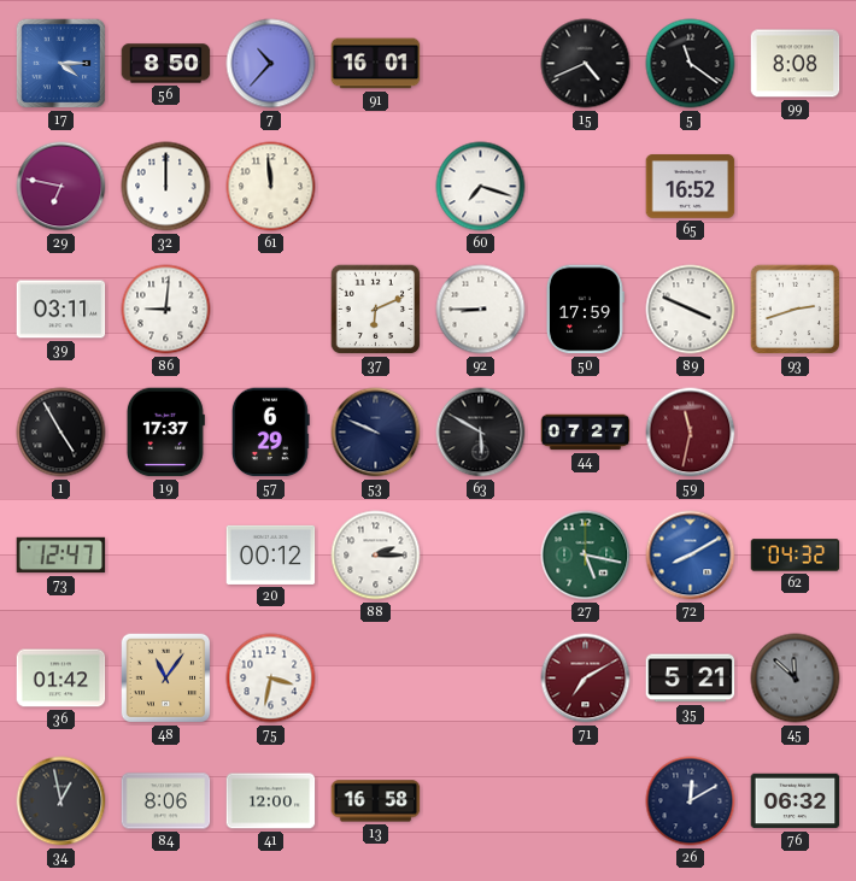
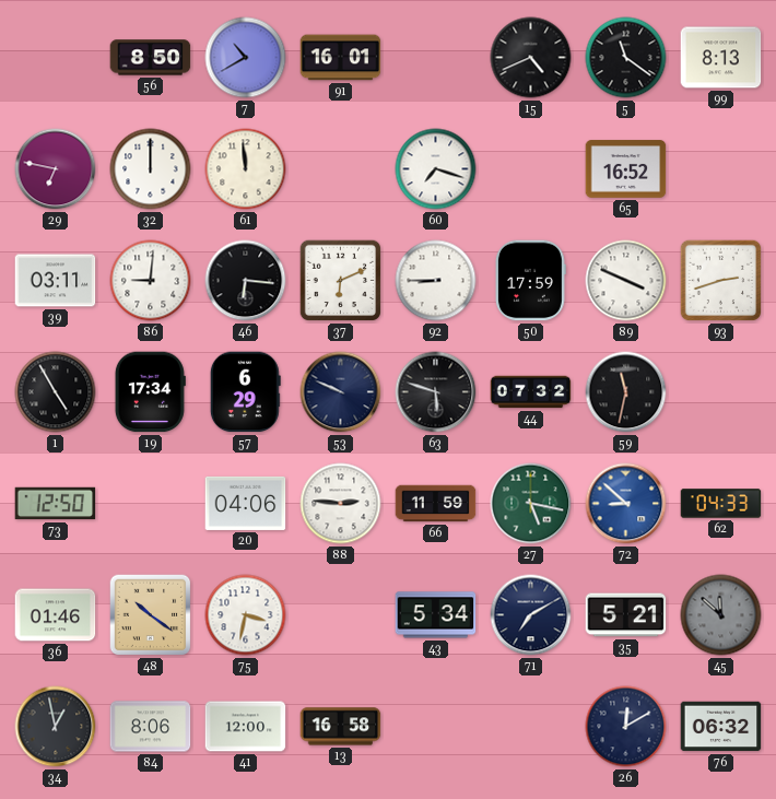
17: 4:15 -> none (61, 64)
7: 10:37 -> 10:40 (246, 58)
99: 8:08 -> 8:13 (721, 58)
46: none -> 6:16 (246, 281)
19: 17:37 -> 17:34 (150, 392)
63: 5:50 -> 5:48 (436, 392)
44: 07:27 -> 07:32 (531, 392)
59 dial: burgundy -> black (626, 392)
73: 12:47 -> 12:50 (56, 504)
20: 00:12 -> 04:06 (246, 503)
88: 2:15 -> 2:46 (341, 504)
66: none -> 11:59 (436, 504)
72: 8:10 -> 8:52 (626, 504)
62: 04:32 -> 04:33 (721, 504)
36: 01:42 -> 01:46 (56, 615)
48: 11:06 -> 10:21 (151, 615)
43: none -> 5:34 (436, 615)
71 dial: burgundy -> navy (531, 615)
